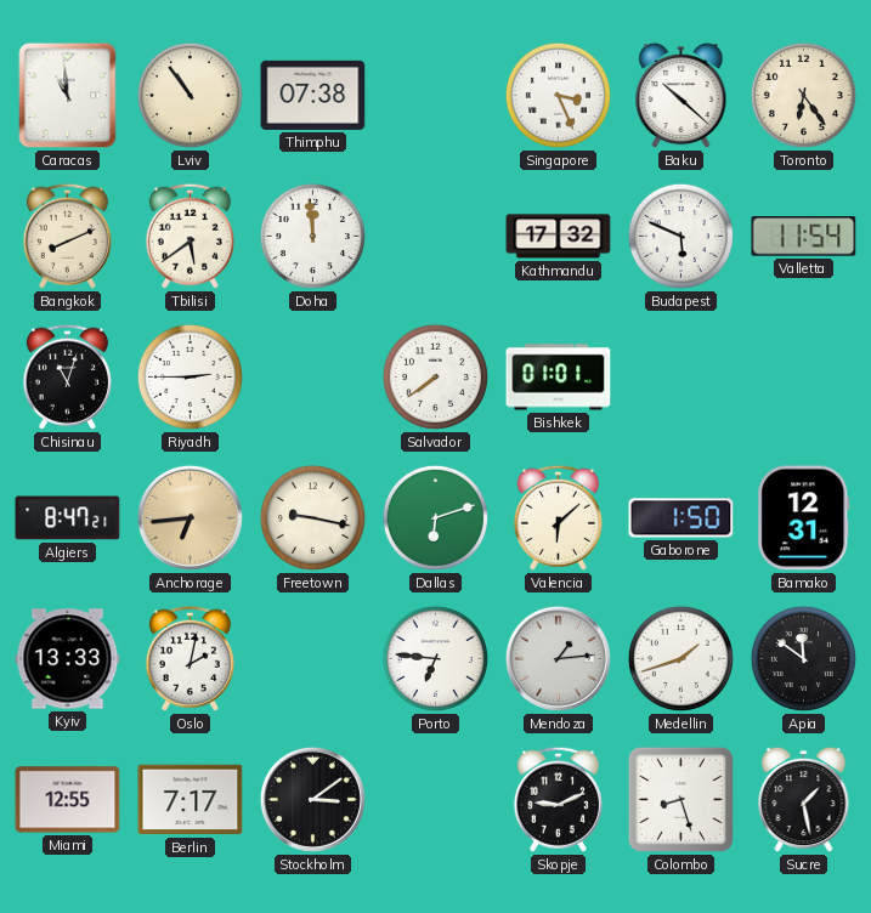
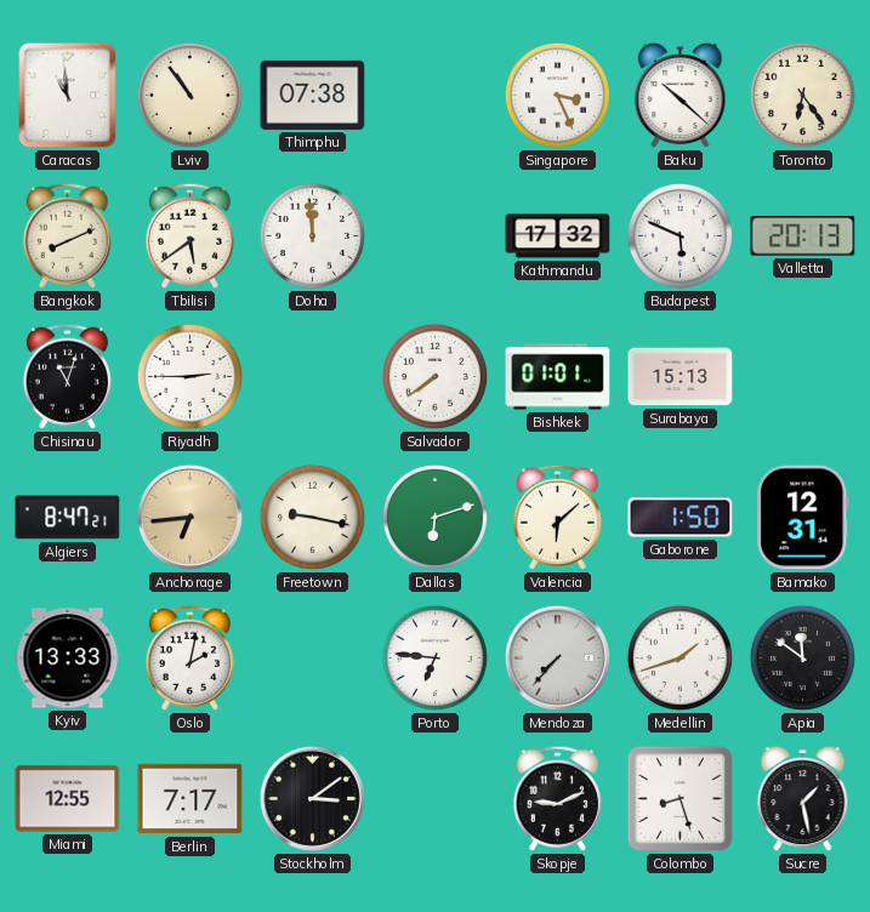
Valletta: 11:54 -> 20:13 (803, 236)
Surabaya: none -> 15:13 (681, 377)
Mendoza: 1:14 -> 7:37 (557, 657)
